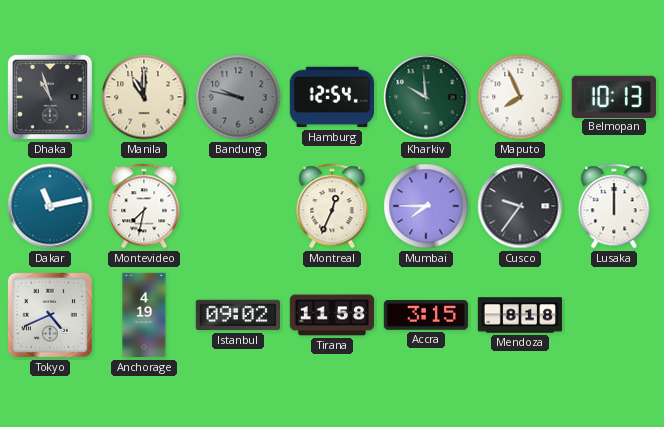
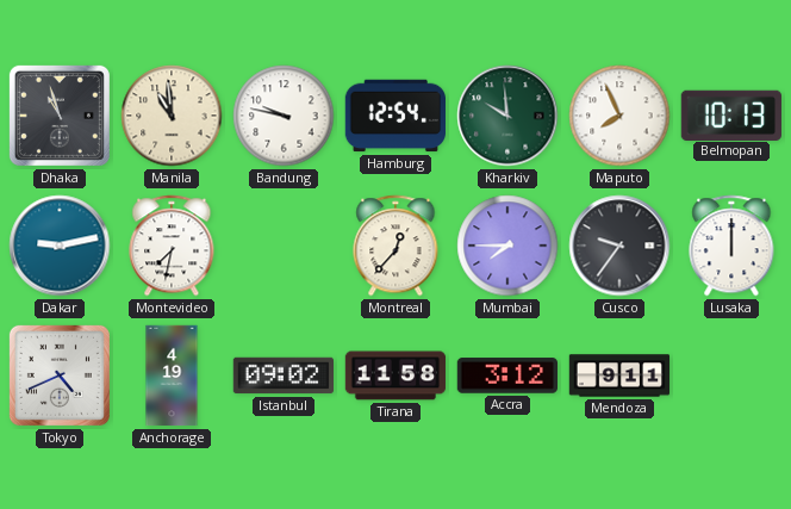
Manila: 11:00 -> 10:59 (172, 116)
Bandung dial: grey -> white (284, 116)
Dakar: 11:13 -> 9:13 (60, 246)
Montreal: 12:34 -> 12:37 (395, 246)
Accra: 3:15 -> 3:12 (506, 375)
Mendoza: 8:18 -> 9:11 (619, 375)
